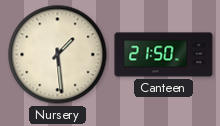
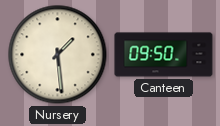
Canteen: 21:50 -> 09:50 (164, 55)
